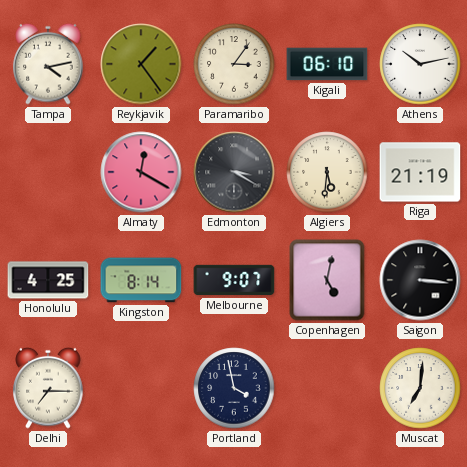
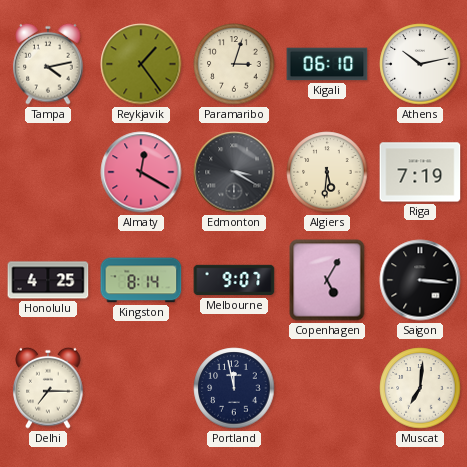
Paramaribo: 3:06 -> 3:03 (234, 64)
Riga: 21:19 -> 7:19 (420, 172)
Copenhagen: 5:02 -> 5:05 (327, 280)
Portland: 3:58 -> 11:58 (234, 388)
